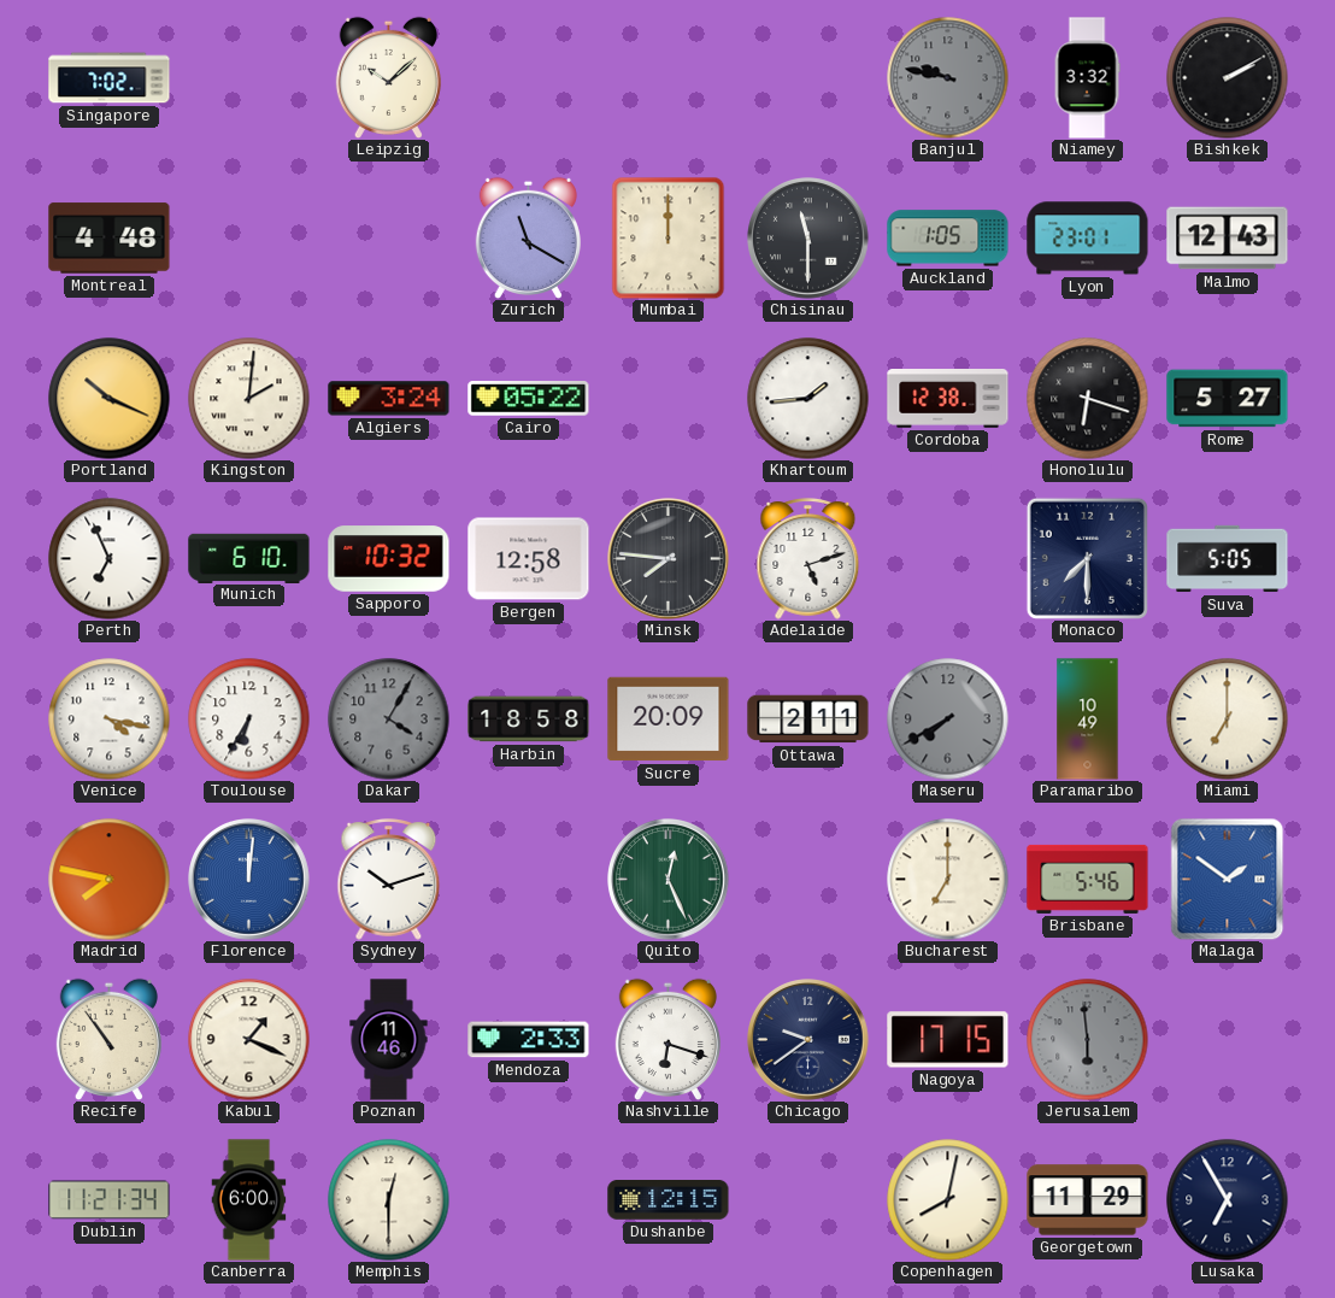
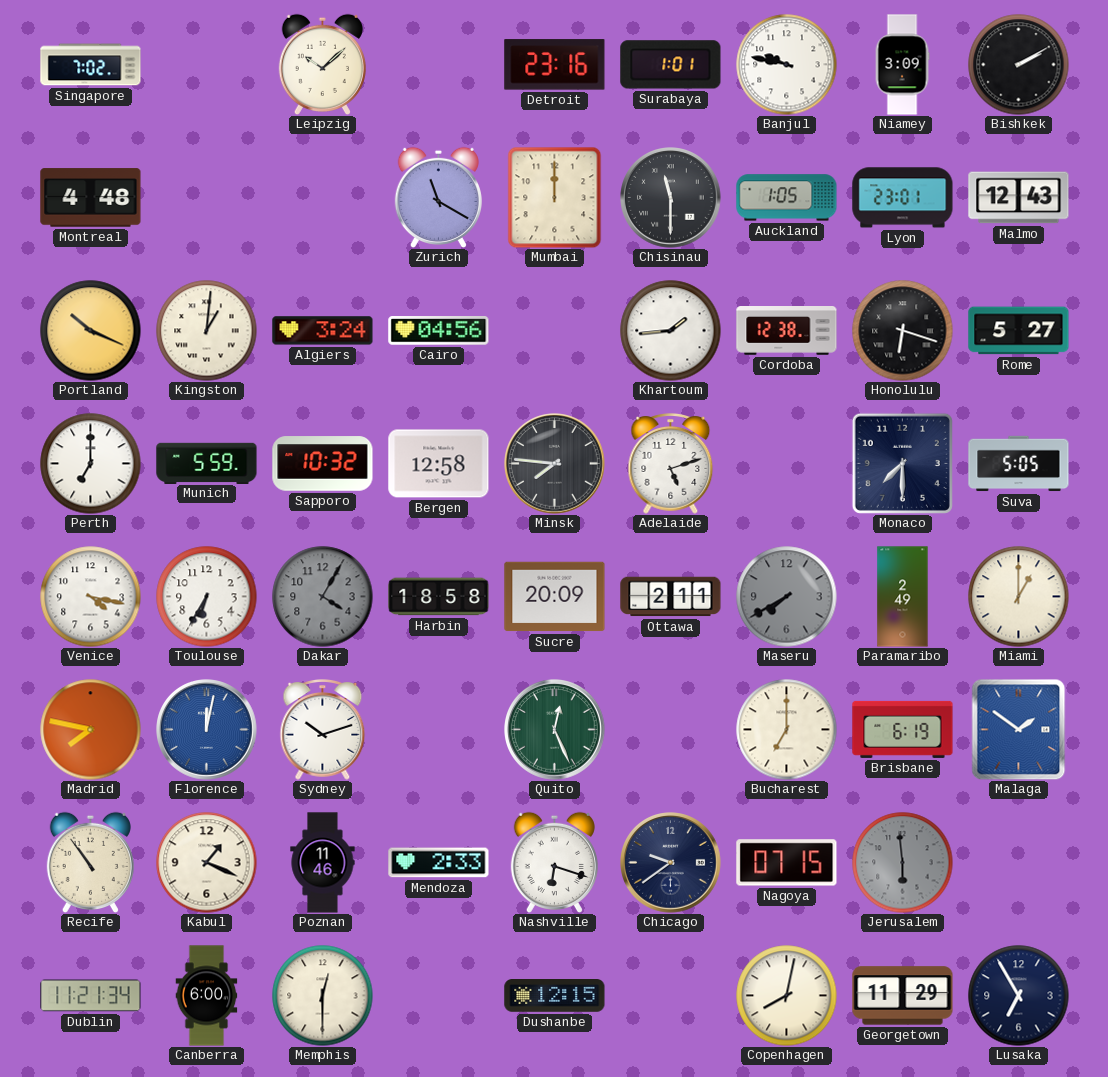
Detroit: none -> 23:16 (555, 65)
Surabaya: none -> 1:01 (671, 65)
Banjul dial: grey -> white (787, 65)
Niamey: 3:32 -> 3:09 (902, 65)
Kingston: 2:01 -> 1:01 (207, 331)
Cairo: 05:22 -> 04:56 (439, 331)
Perth: 6:56 -> 7:00 (91, 464)
Munich: 6:10 -> 5:59 (207, 463)
Paramaribo: 10:49 -> 2:49 (903, 597)
Miami: 7:00 -> 1:00 (1019, 597)
Florence: 12:01 -> 12:02 (207, 730)
Brisbane: 5:46 -> 6:19 (903, 729)
Nagoya: 17:15 -> 07:15 (787, 863)
